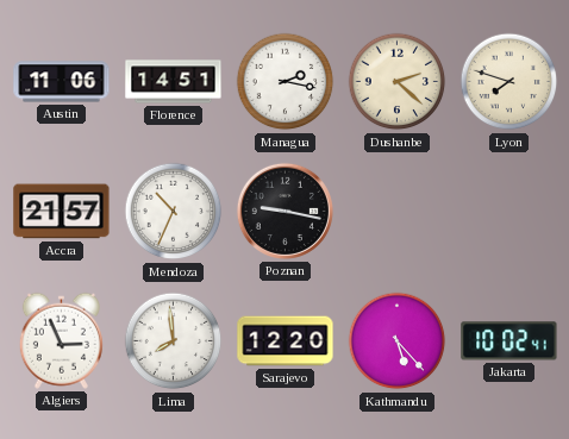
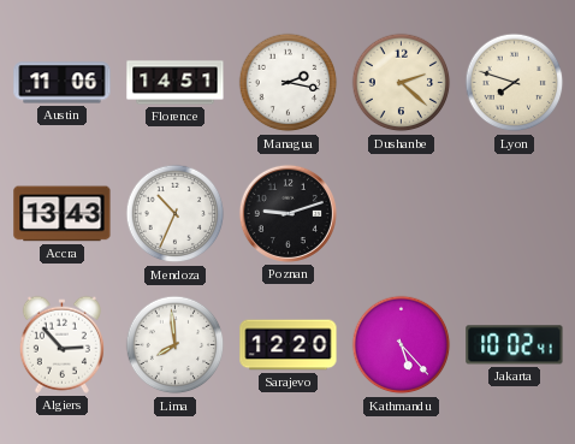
Accra: 21:57 -> 13:43 (63, 214)
Poznan: 9:17 -> 9:12 (287, 213)
Algiers: 2:56 -> 2:53 (61, 344)
